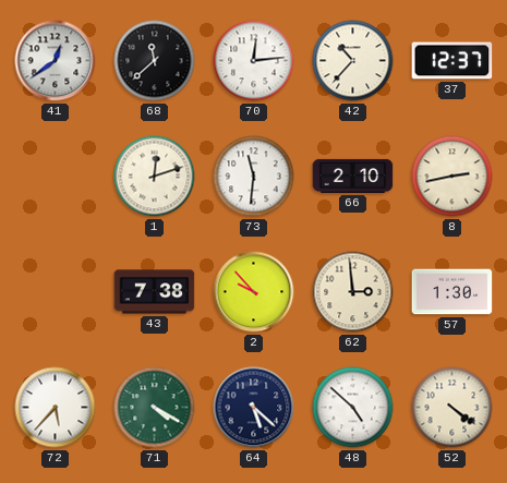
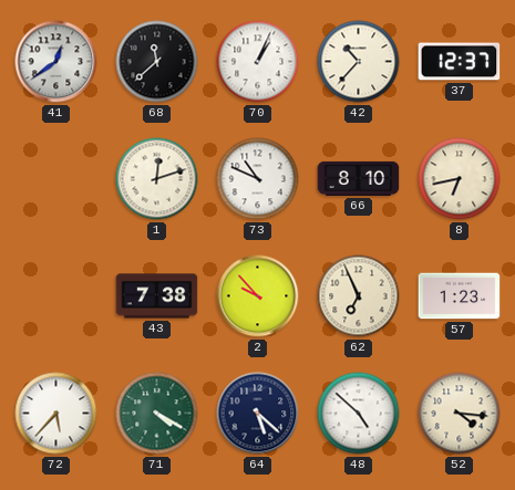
70: 12:14 -> 1:04 (258, 62)
73: 11:31 -> 10:49 (258, 179)
66: 2:10 -> 8:10 (359, 178)
8: 2:43 -> 6:43 (460, 179)
62: 2:59 -> 6:56 (359, 296)
57: 1:30 -> 1:23 (460, 296)
52: 4:21 -> 4:16 (460, 414)
